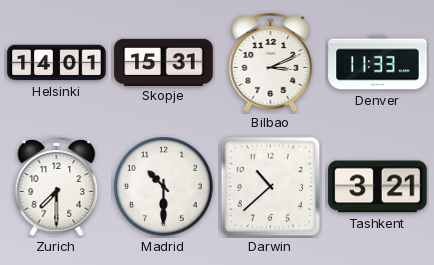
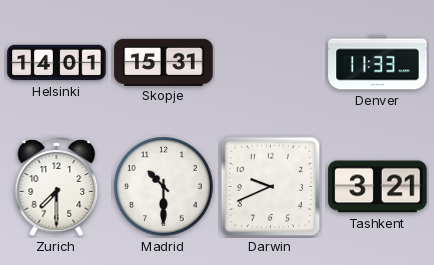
Bilbao: 3:11 -> none (271, 62)
Darwin: 10:38 -> 9:41 (271, 187)
